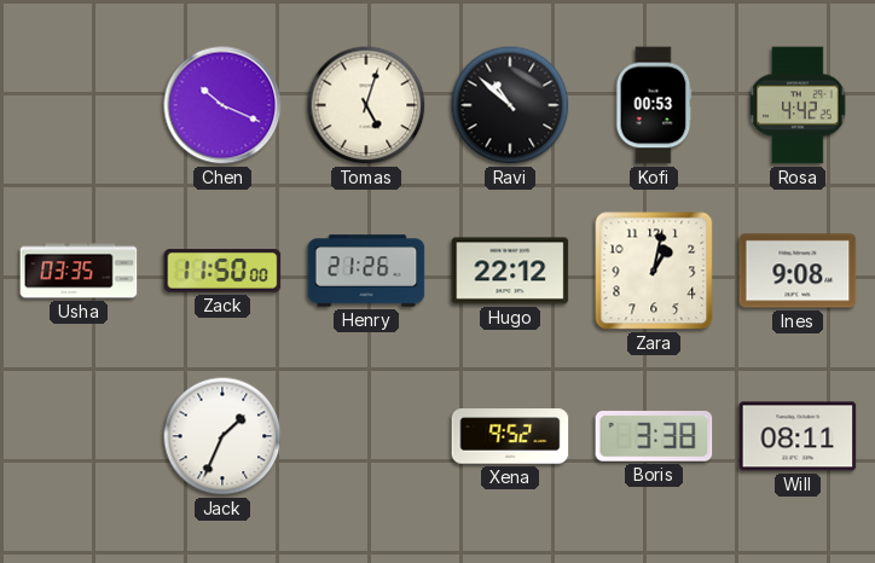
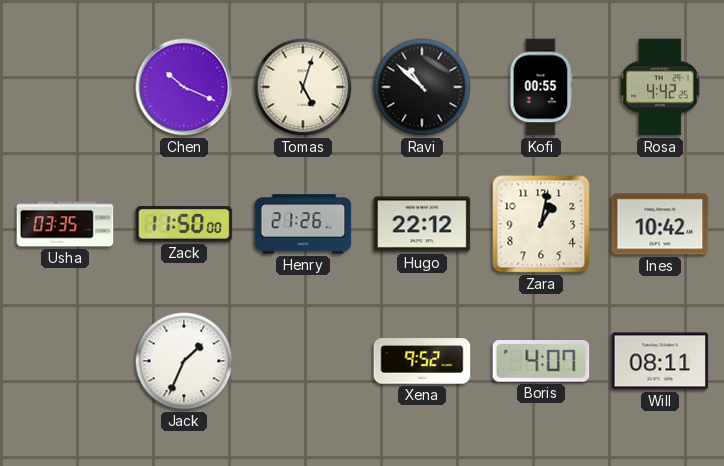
Kofi: 00:53 -> 00:55 (541, 87)
Ines: 9:08 -> 10:42 (660, 224)
Boris: 3:38 -> 4:07 (541, 361)
